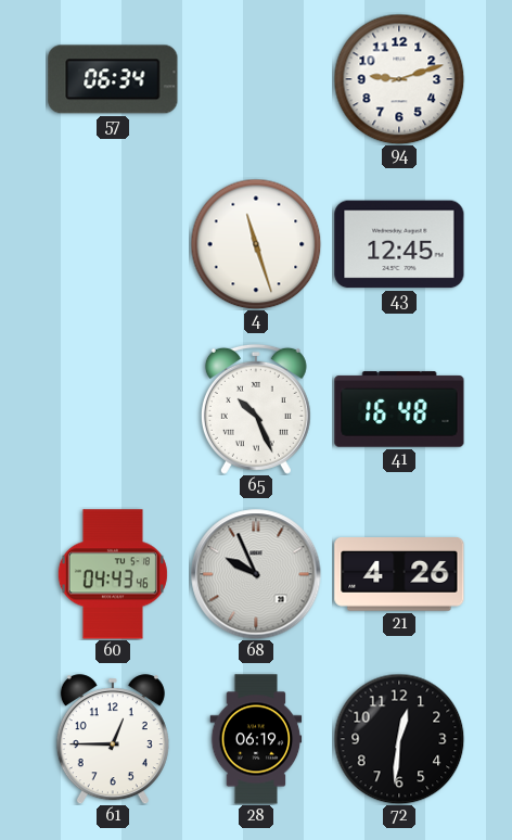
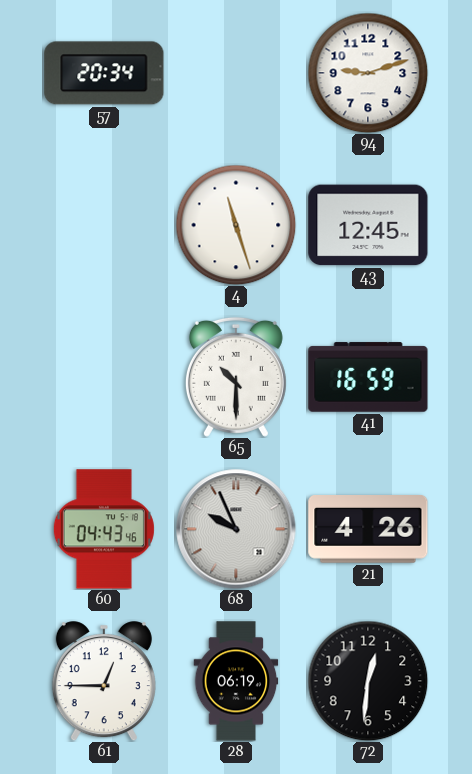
57: 06:34 -> 20:34 (104, 73)
65: 10:26 -> 10:30 (236, 377)
41: 16:48 -> 16:59 (368, 377)
